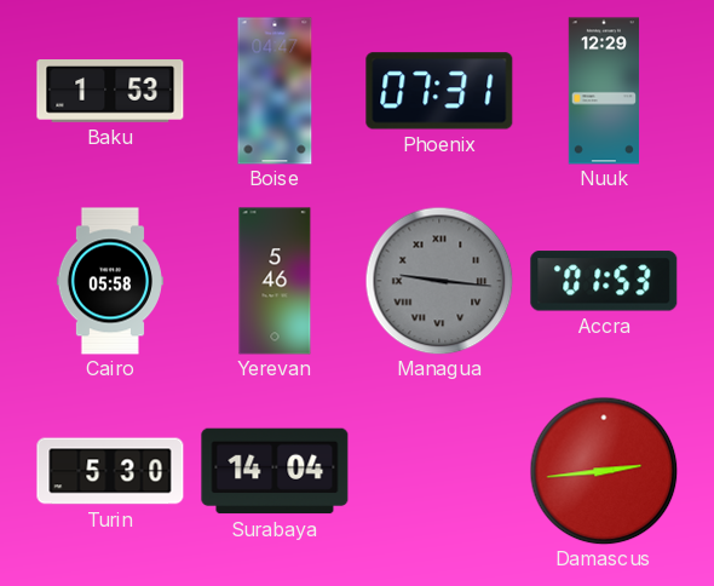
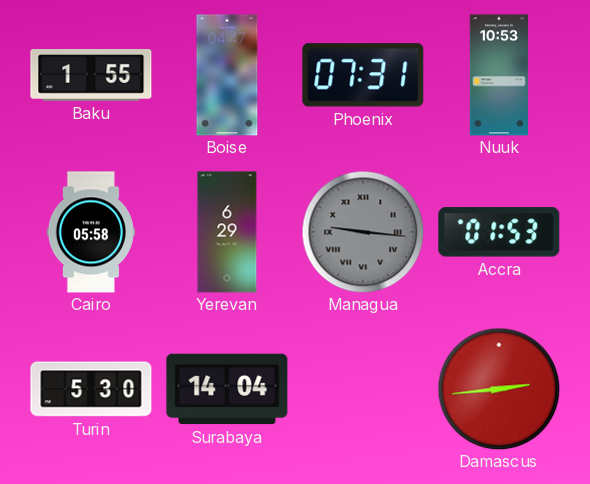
Baku: 1:53 -> 1:55 (91, 76)
Nuuk: 12:29 -> 10:53 (498, 75)
Yerevan: 5:46 -> 6:29 (227, 232)
